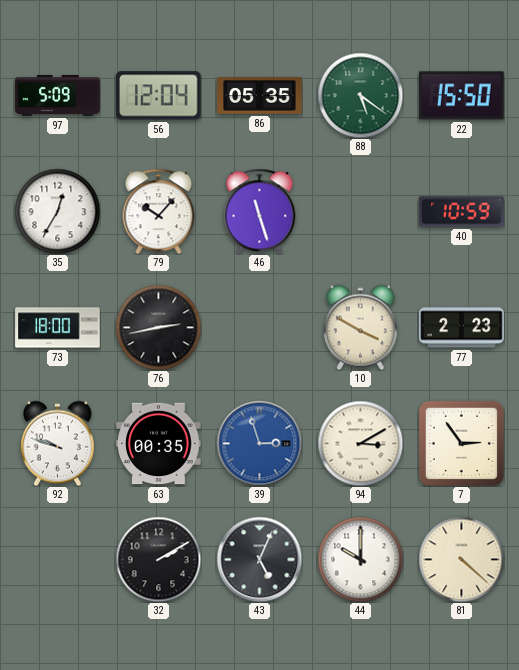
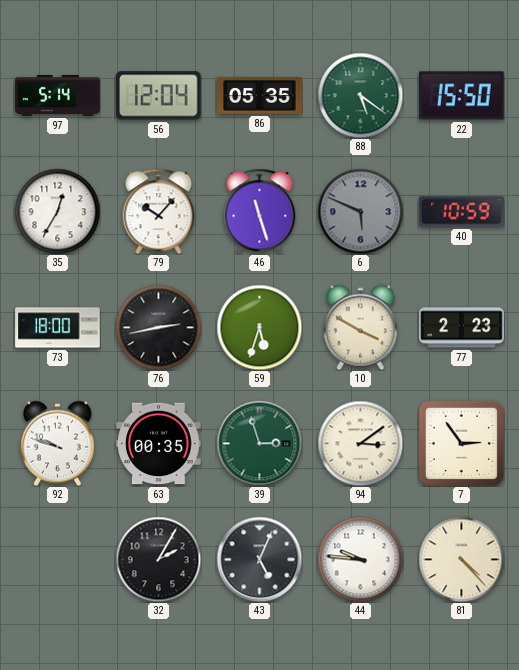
97: 5:09 -> 5:14 (58, 95)
6: none -> 5:49 (360, 211)
59: none -> 5:33 (259, 327)
39 dial: blue -> green (259, 443)
94: 3:10 -> 3:09 (360, 443)
32: 2:10 -> 2:05 (158, 559)
44: 10:00 -> 9:46 (360, 559)
81: 4:22 -> 4:23 (461, 559)
